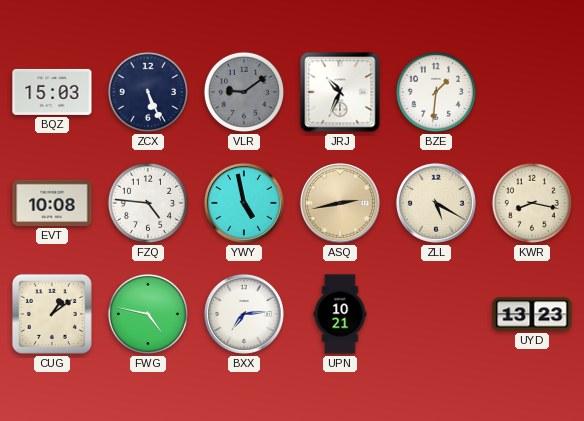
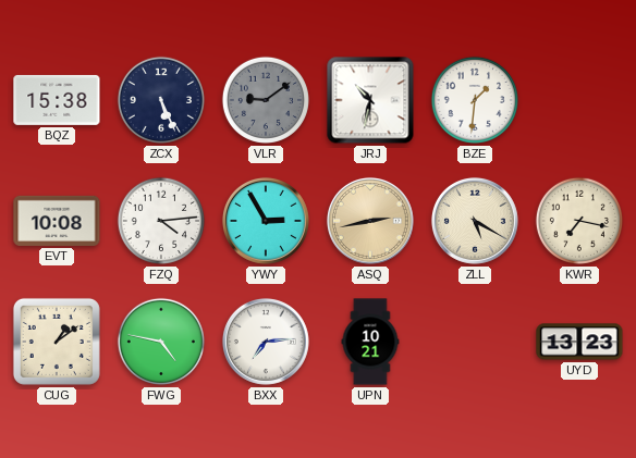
BQZ: 15:03 -> 15:38 (57, 100)
JRJ: 10:34 -> 10:32 (370, 100)
FZQ: 4:46 -> 4:14 (161, 221)
YWY: 4:58 -> 2:55 (266, 221)
KWR: 8:17 -> 7:17 (579, 221)
